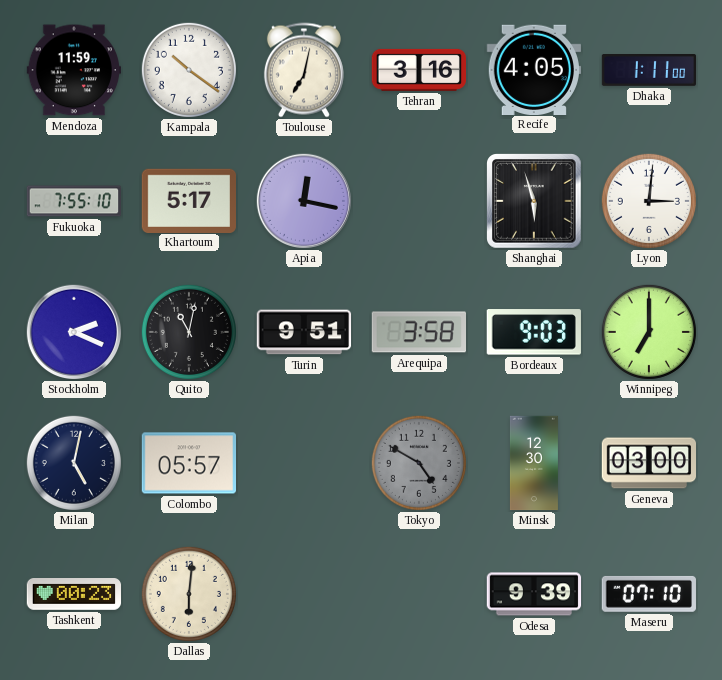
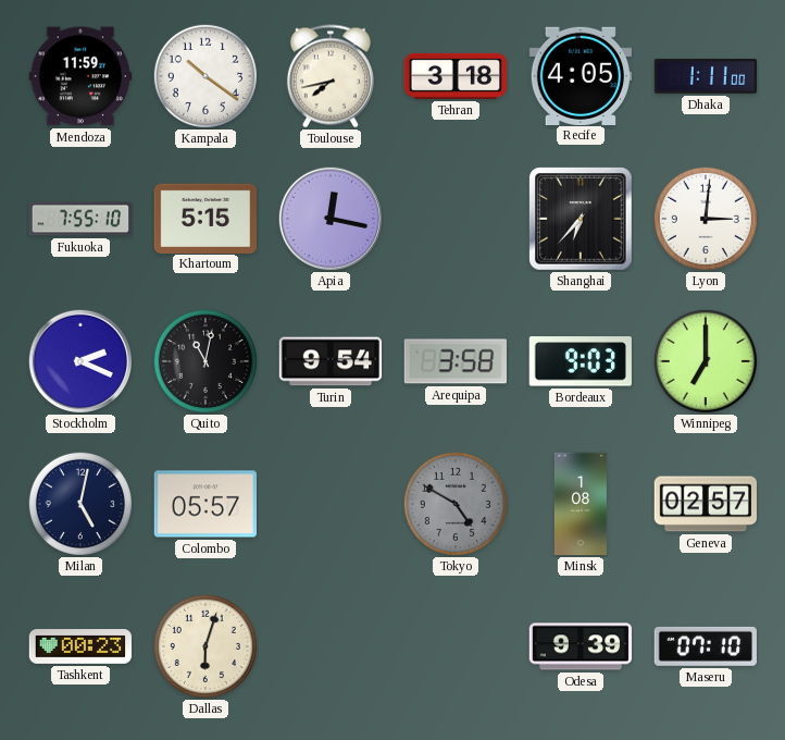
Toulouse: 7:02 -> 7:43 (331, 76)
Tehran: 3:16 -> 3:18 (454, 76)
Khartoum: 5:17 -> 5:15 (204, 218)
Shanghai: 5:57 -> 6:37 (581, 219)
Turin: 9:51 -> 9:54 (331, 361)
Minsk: 12:30 -> 1:08 (581, 504)
Geneva: 03:00 -> 02:57 (706, 504)
Dallas: 6:01 -> 6:03 (205, 646)
